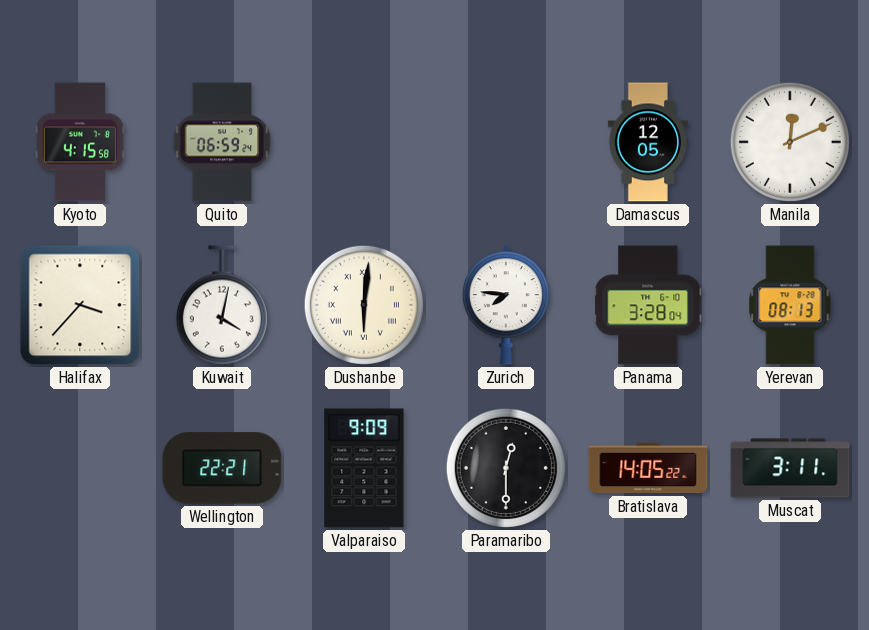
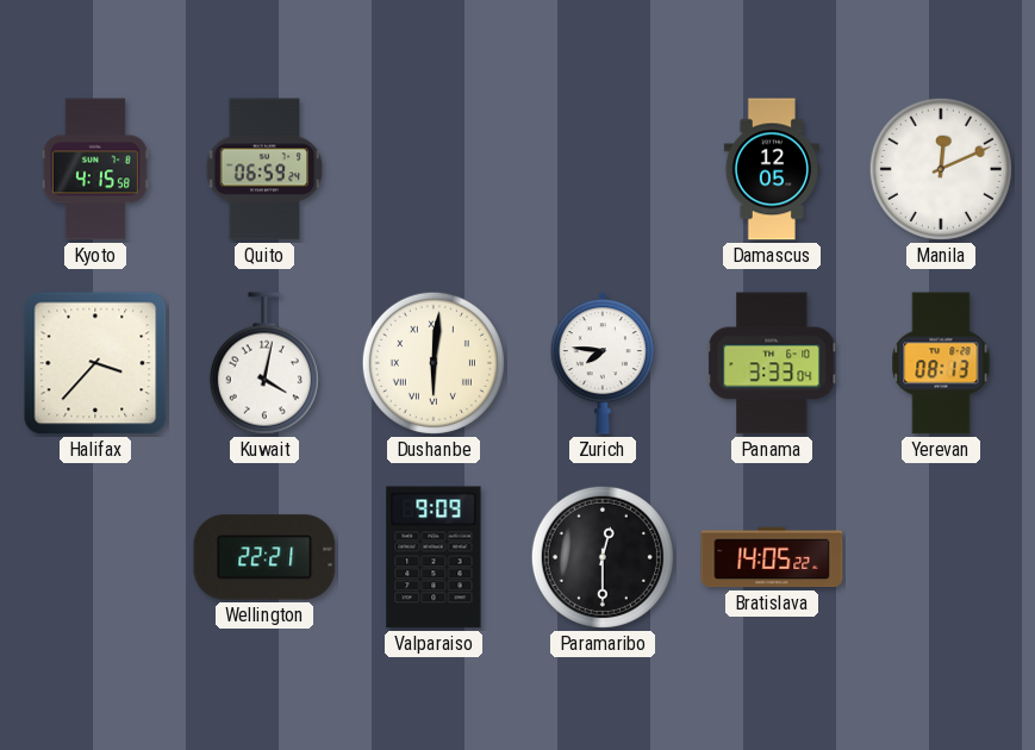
Panama: 3:28 -> 3:33 (772, 363)
Muscat: 3:11 -> none (790, 468)
